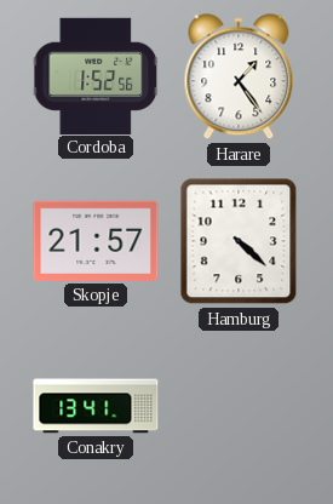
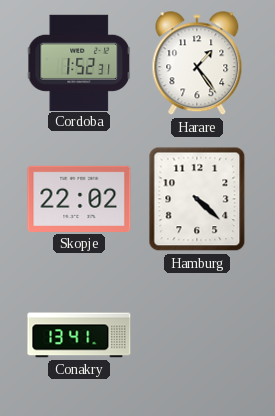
Cordoba: 1:52:56 -> 1:52:31 (79, 62)
Skopje: 21:57 -> 22:02 (79, 199)
